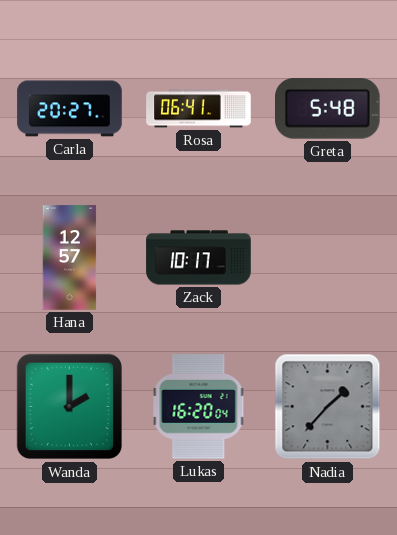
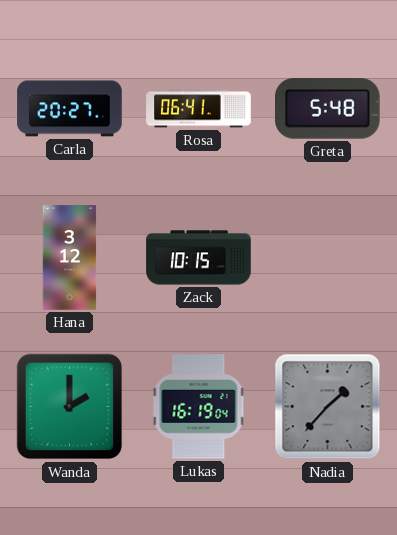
Hana: 12:57 -> 3:12 (70, 258)
Zack: 10:17 -> 10:15 (199, 258)
Lukas: 16:20 -> 16:19 (199, 407)
